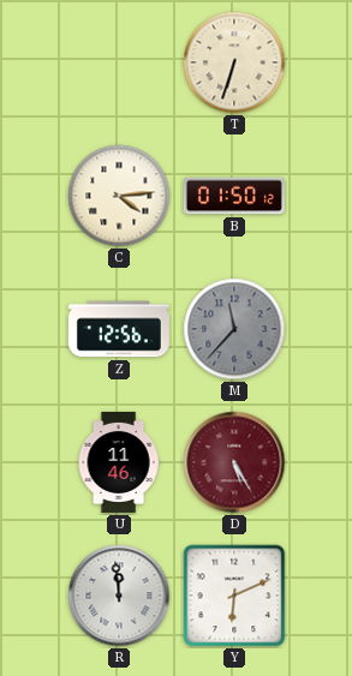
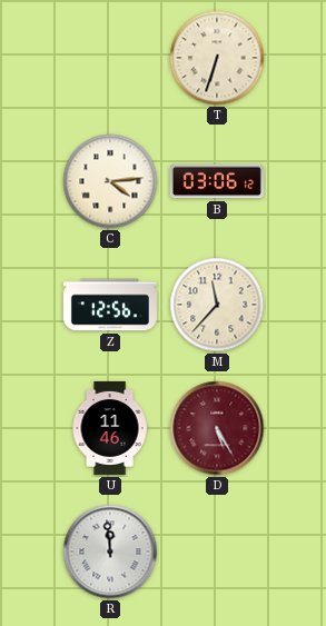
B: 01:50 -> 03:06 (217, 181)
M dial: grey -> cream (217, 305)
Y: 6:11 -> none (234, 596)
